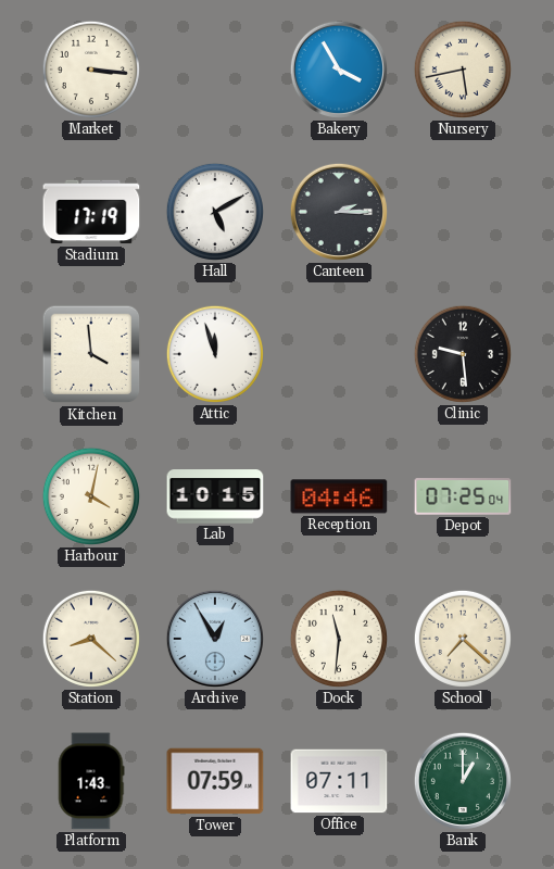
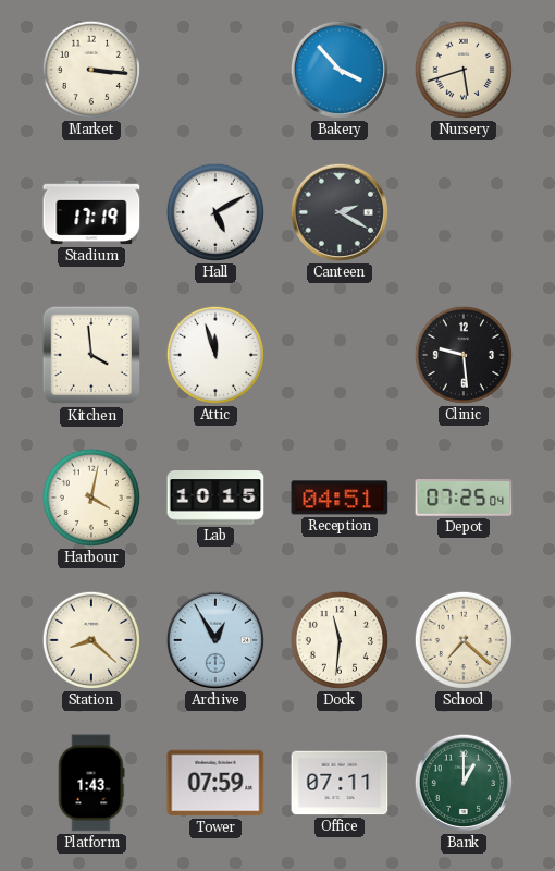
Bakery: 3:55 -> 3:53 (340, 70)
Nursery: 5:43 -> 5:42 (464, 70)
Canteen: 2:15 -> 2:20 (340, 212)
Reception: 04:46 -> 04:51 (340, 498)
